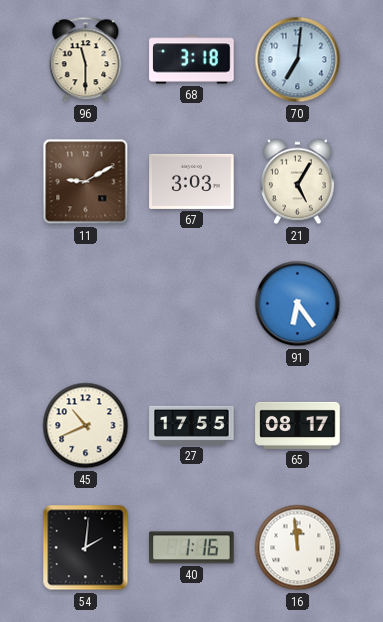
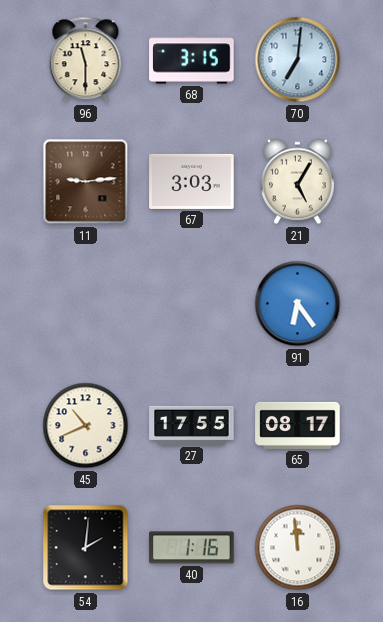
68: 3:18 -> 3:15 (192, 60)
11: 9:10 -> 9:14 (86, 182)
